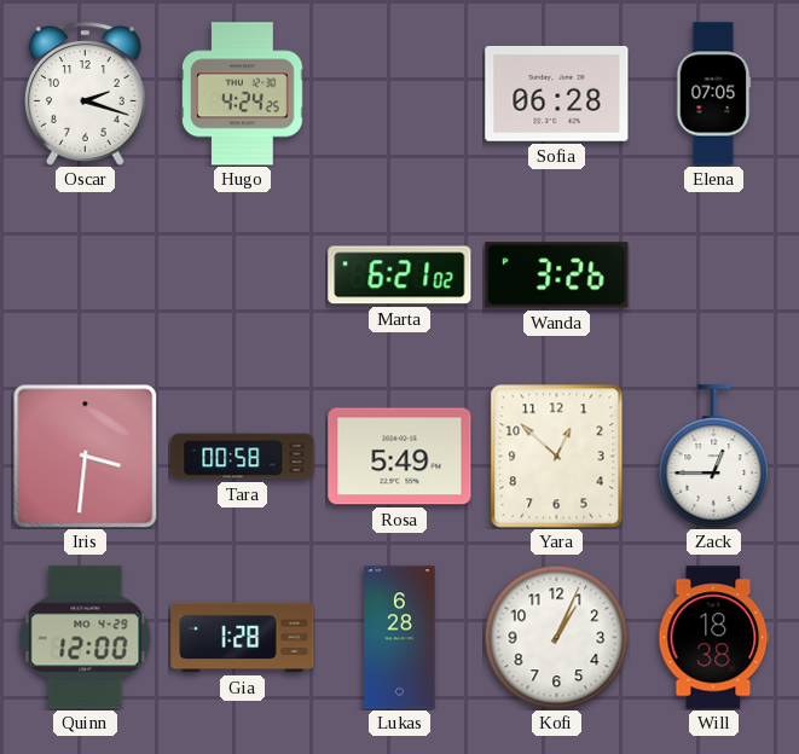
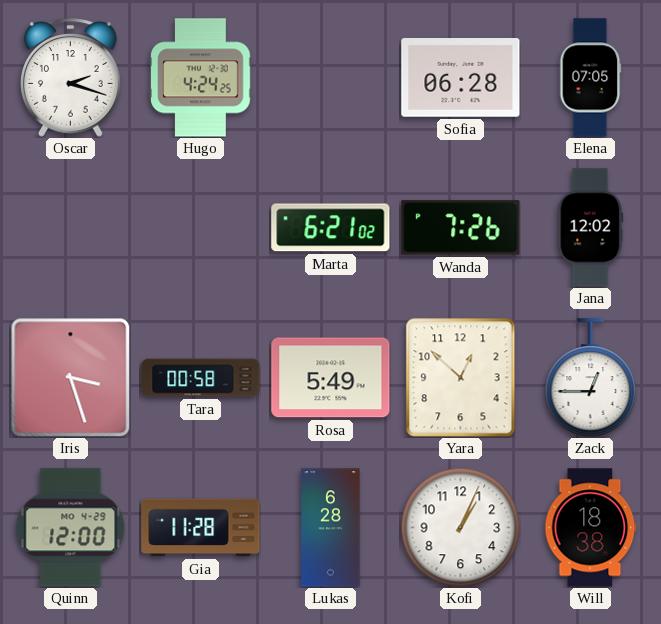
Wanda: 3:26 -> 7:26 (461, 228)
Jana: none -> 12:02 (591, 228)
Iris: 3:31 -> 3:27 (70, 377)
Gia: 1:28 -> 11:28 (201, 528)
